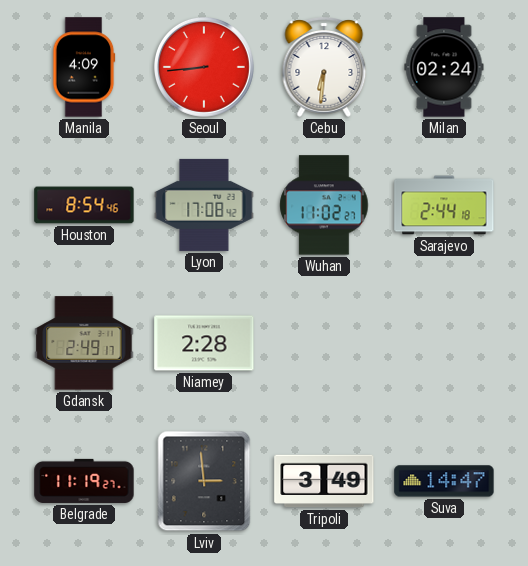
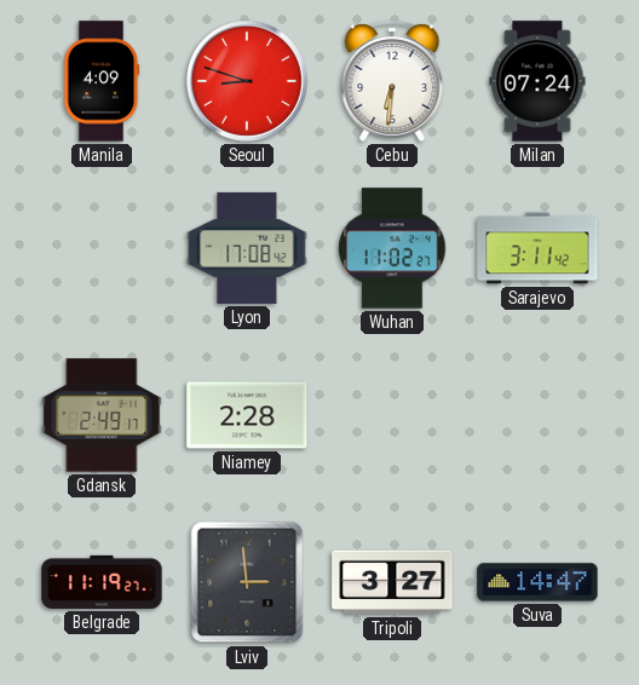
Seoul: 8:44 -> 8:48 (247, 81)
Milan: 02:24 -> 07:24 (537, 81)
Houston: 8:54 -> none (84, 205)
Sarajevo: 2:44 -> 3:11 (537, 248)
Tripoli: 3:49 -> 3:27 (392, 582)
